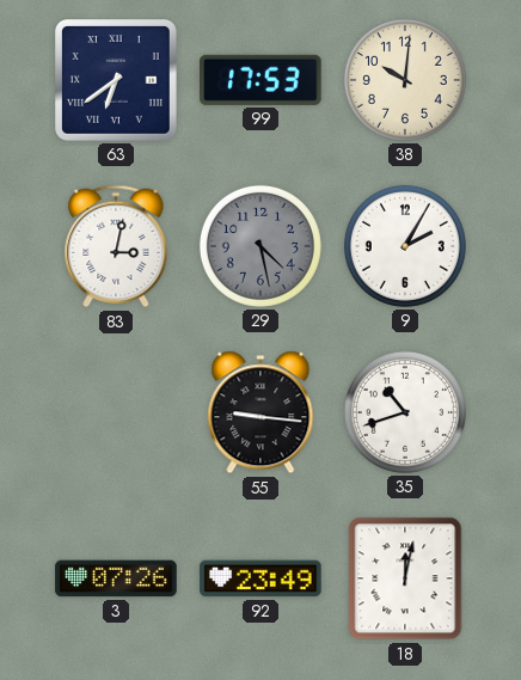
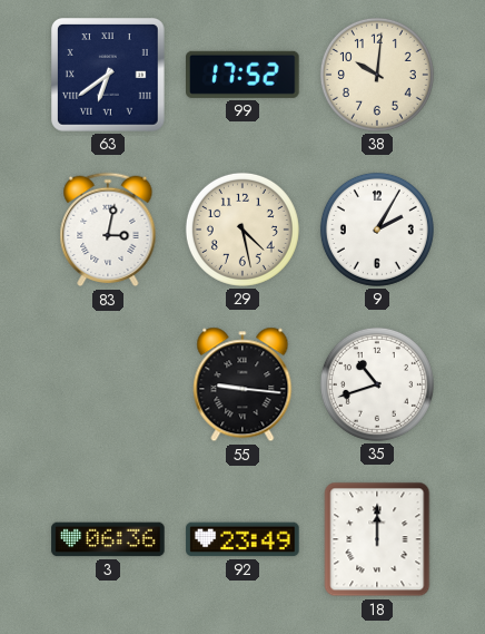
99: 17:53 -> 17:52 (242, 75)
29 dial: grey -> cream (242, 230)
3: 07:26 -> 06:36 (108, 539)
18: 12:02 -> 12:00 (377, 539)
